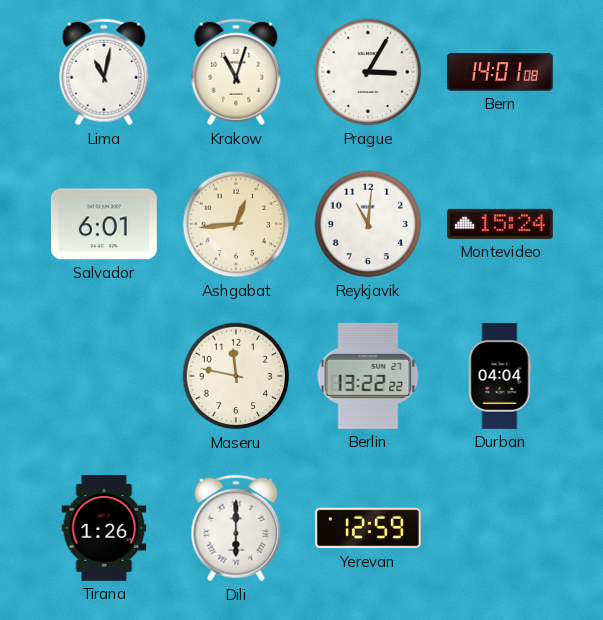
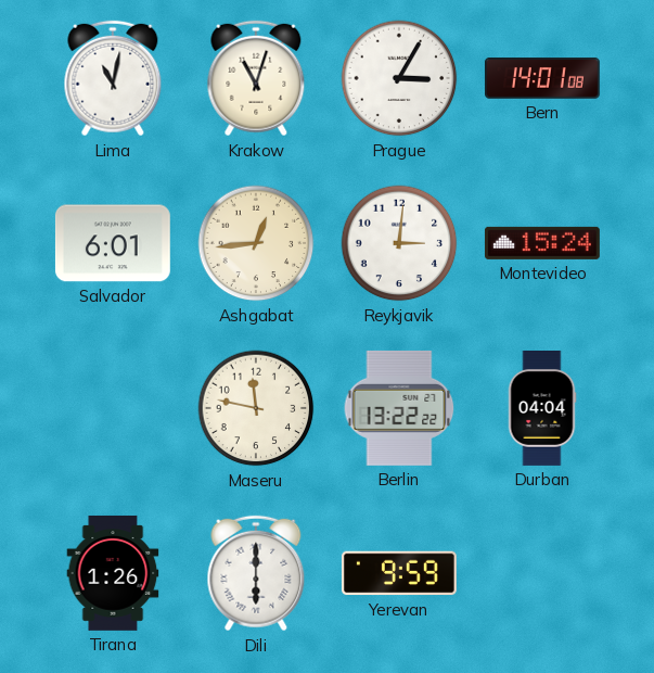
Reykjavik: 11:01 -> 3:01 (399, 243)
Yerevan: 12:59 -> 9:59 (399, 573)
